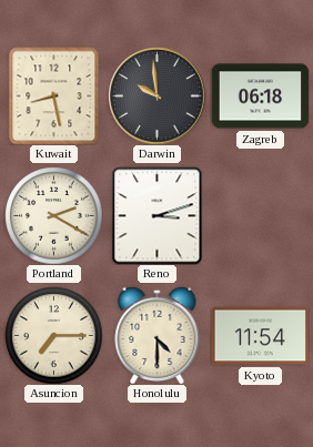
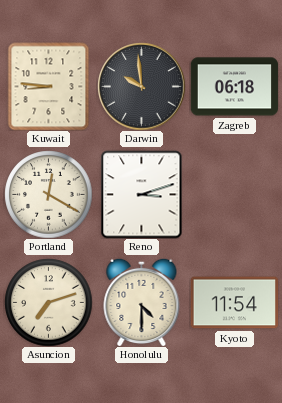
Kuwait: 8:28 -> 8:46 (49, 86)
Portland: 2:20 -> 12:20 (48, 194)
Asuncion: 7:15 -> 7:12 (48, 302)
